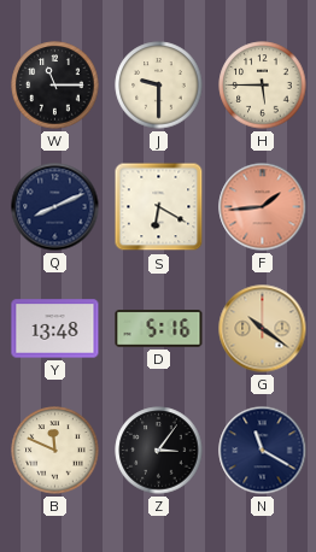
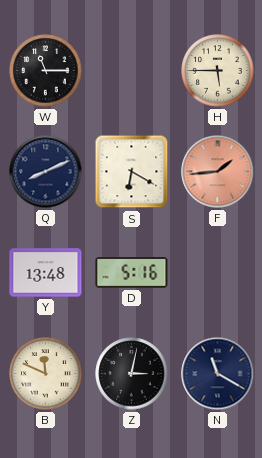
J: 9:30 -> none (159, 86)
G: 10:21 -> none (263, 329)
Z: 3:06 -> 3:02 (132, 374)
